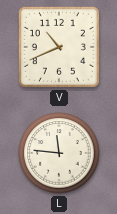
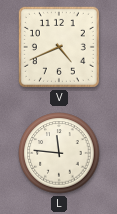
V: 10:41 -> 4:41 (59, 47)
